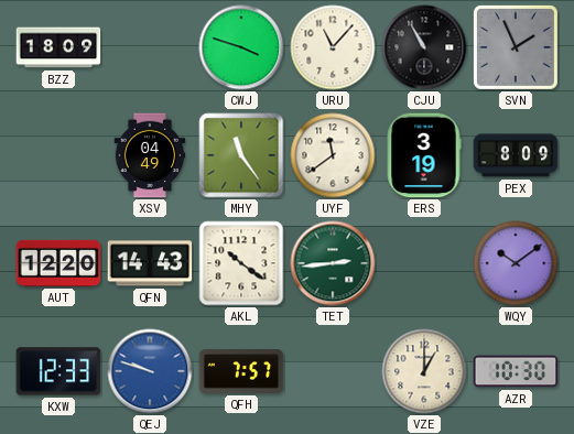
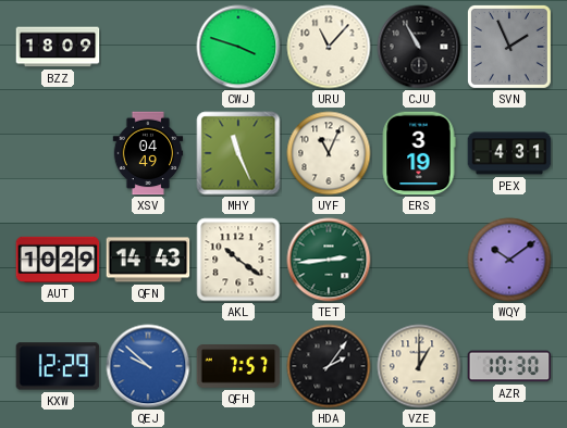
MHY: 11:24 -> 11:26 (238, 153)
UYF: 11:39 -> 11:04 (329, 153)
PEX: 8:09 -> 4:31 (509, 153)
AUT: 12:20 -> 10:29 (58, 260)
KXW: 12:33 -> 12:29 (58, 366)
QEJ: 9:48 -> 9:52 (148, 366)
HDA: none -> 2:06 (329, 366)
